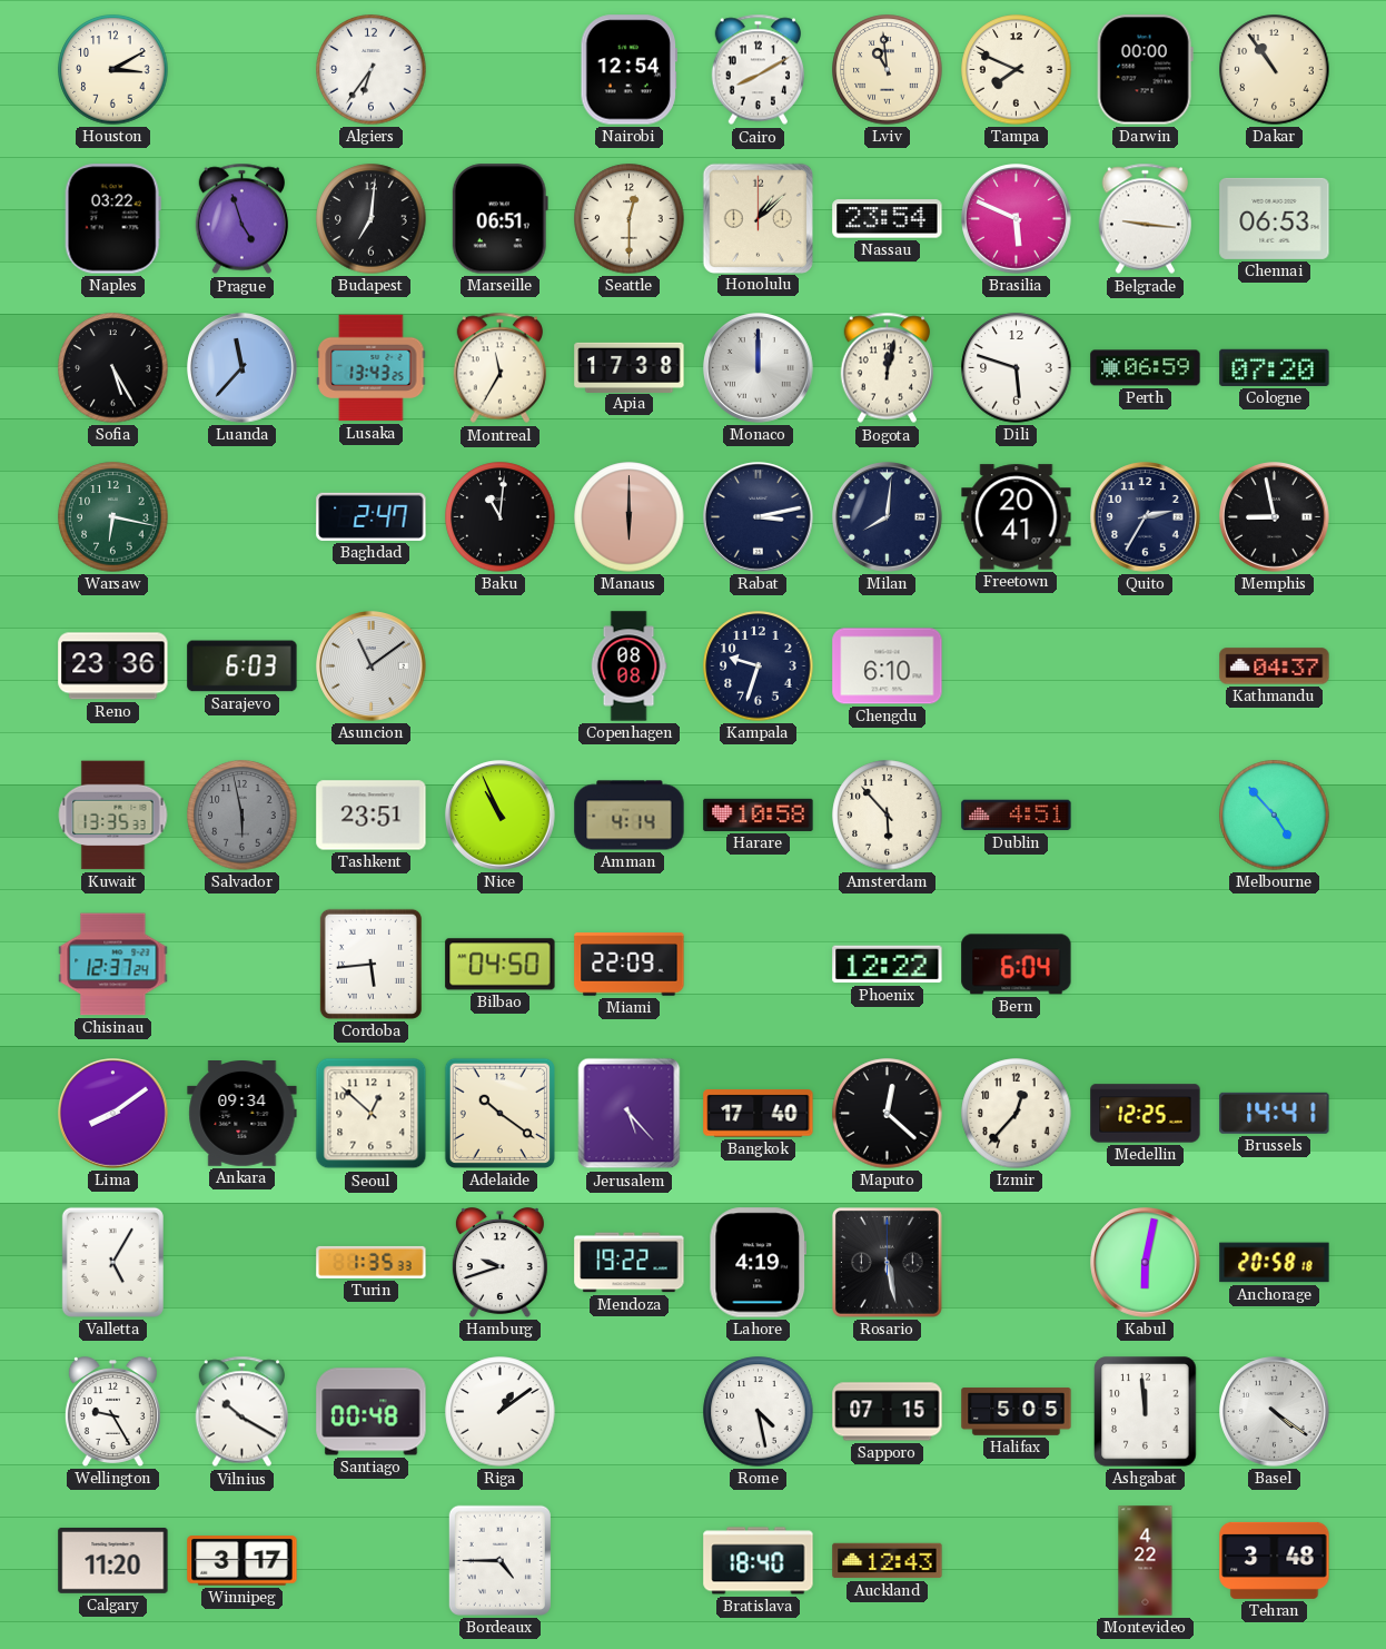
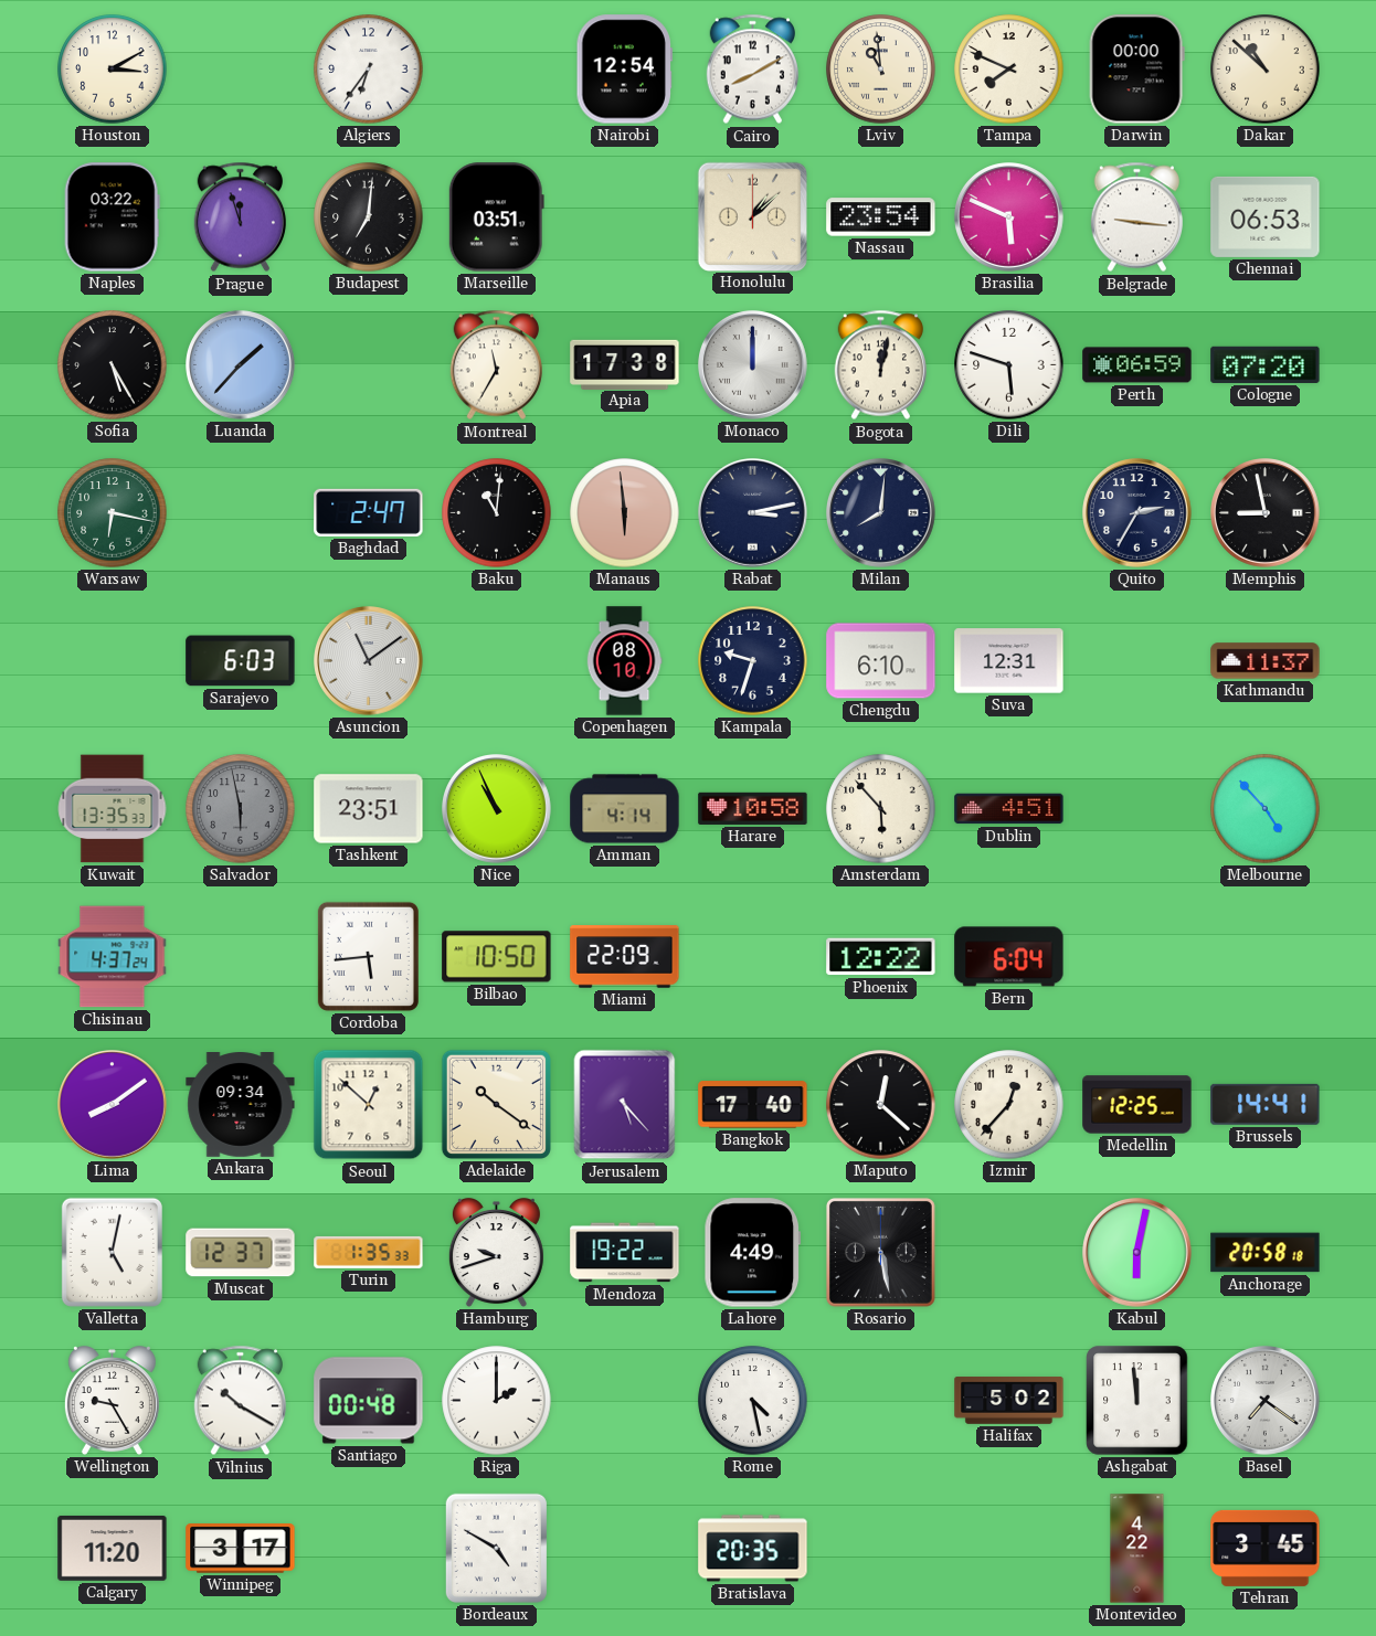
Dakar: 10:54 -> 10:52 (1266, 70)
Prague: 4:57 -> 11:57 (240, 217)
Marseille: 06:51 -> 03:51 (496, 217)
Seattle: 12:30 -> none (630, 219)
Luanda: 11:37 -> 1:37 (241, 365)
Lusaka: 13:43 -> none (372, 368)
Manaus: 6:00 -> 5:59 (625, 513)
Freetown: 20:41 -> none (1017, 517)
Reno: 23:36 -> none (113, 666)
Copenhagen: 08:08 -> 08:10 (624, 661)
Suva: none -> 12:31 (1009, 661)
Kathmandu: 04:37 -> 11:37 (1266, 661)
Chisinau: 12:37 -> 4:37 (113, 957)
Bilbao: 04:50 -> 10:50 (497, 957)
Valletta: 5:05 -> 5:02 (112, 1252)
Muscat: none -> 12:37 (241, 1253)
Lahore: 4:19 -> 4:49 (752, 1253)
Riga: 1:09 -> 2:00 (497, 1401)
Sapporo: 07:15 -> none (888, 1412)
Halifax: 5:05 -> 5:02 (1009, 1401)
Basel: 4:21 -> 7:21 (1266, 1401)
Bordeaux: 4:45 -> 4:50 (496, 1548)
Bratislava: 18:40 -> 20:35 (753, 1549)
Auckland: 12:43 -> none (888, 1561)
Tehran: 3:48 -> 3:45 (1266, 1548)
